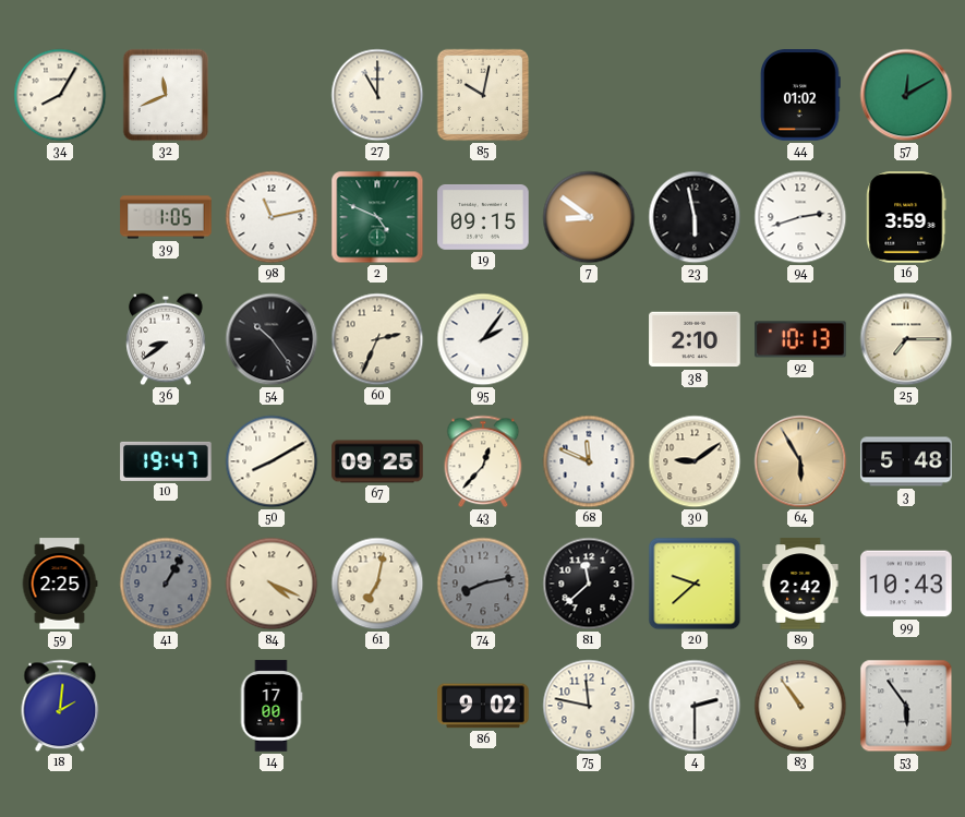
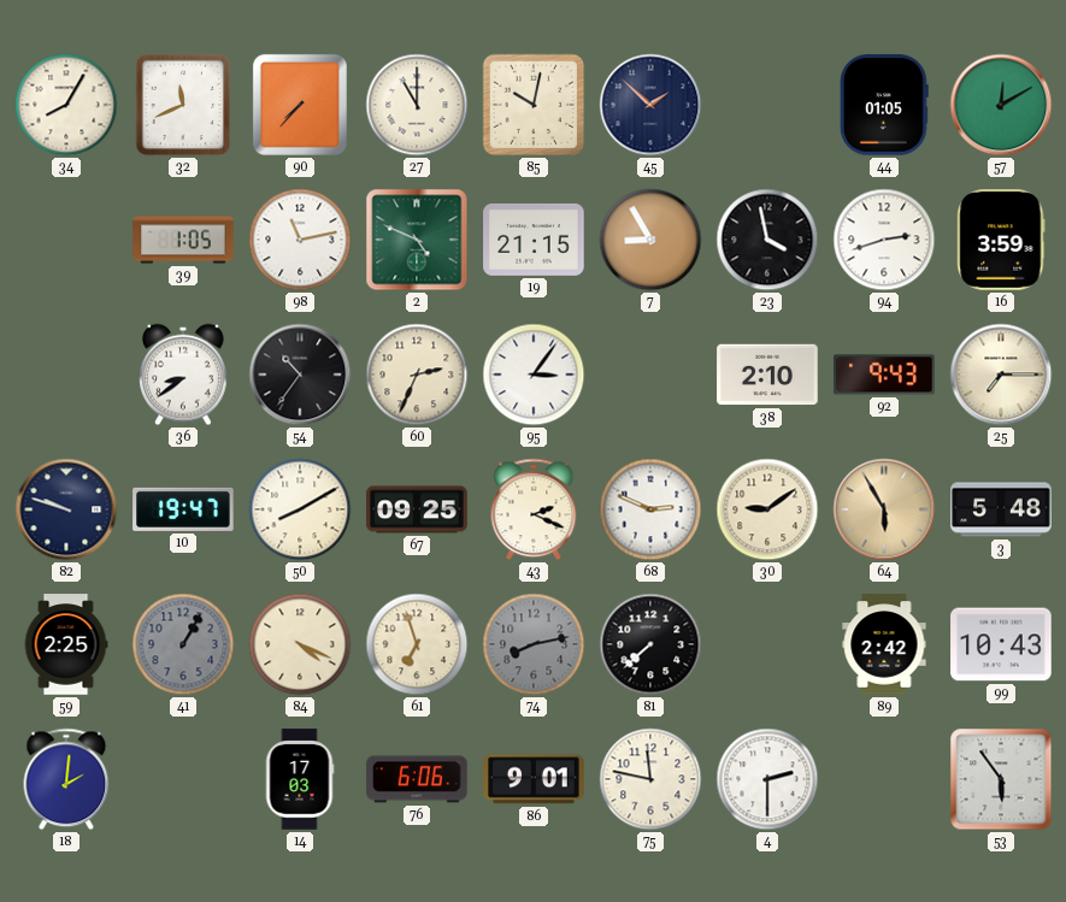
90: none -> 7:37 (300, 105)
45: none -> 1:52 (650, 105)
44: 01:02 -> 01:05 (884, 105)
19: 09:15 -> 21:15 (534, 240)
7: 8:51 -> 8:55 (650, 240)
23: 5:58 -> 3:58 (767, 240)
54: 10:24 -> 10:36 (300, 375)
95: 2:06 -> 3:06 (534, 375)
92: 10:13 -> 9:43 (884, 375)
82: none -> 9:48 (66, 509)
43: 12:37 -> 2:19 (534, 509)
68: 11:49 -> 2:49 (650, 509)
61: 7:02 -> 6:57 (417, 644)
81: 11:38 -> 7:38 (650, 644)
20: 9:38 -> none (695, 584)
14: 17:00 -> 17:03 (300, 779)
76: none -> 6:06 (417, 779)
86: 9:02 -> 9:01 (534, 779)
83: 10:54 -> none (800, 706)
